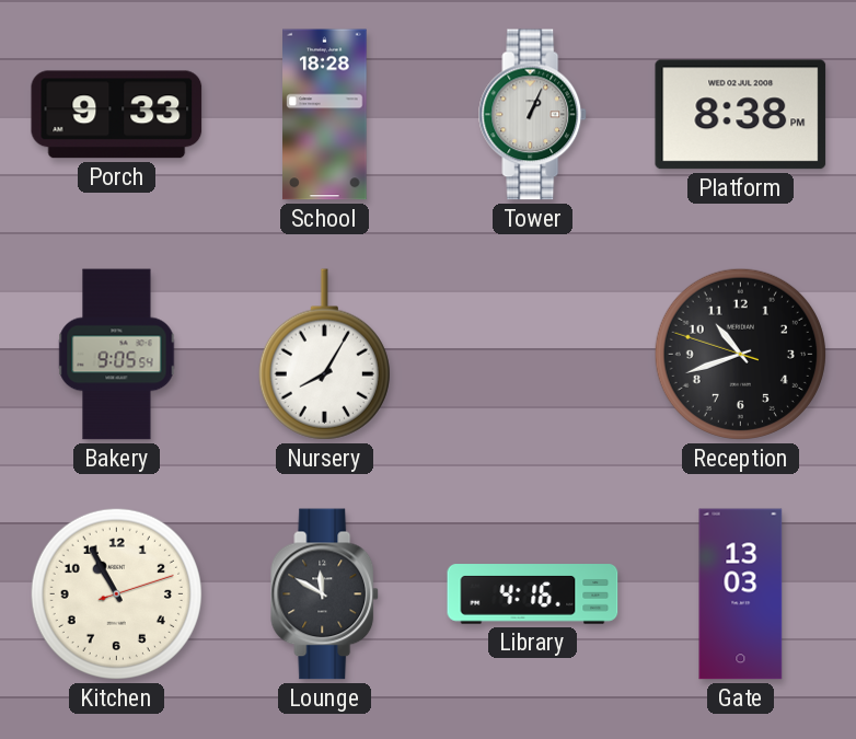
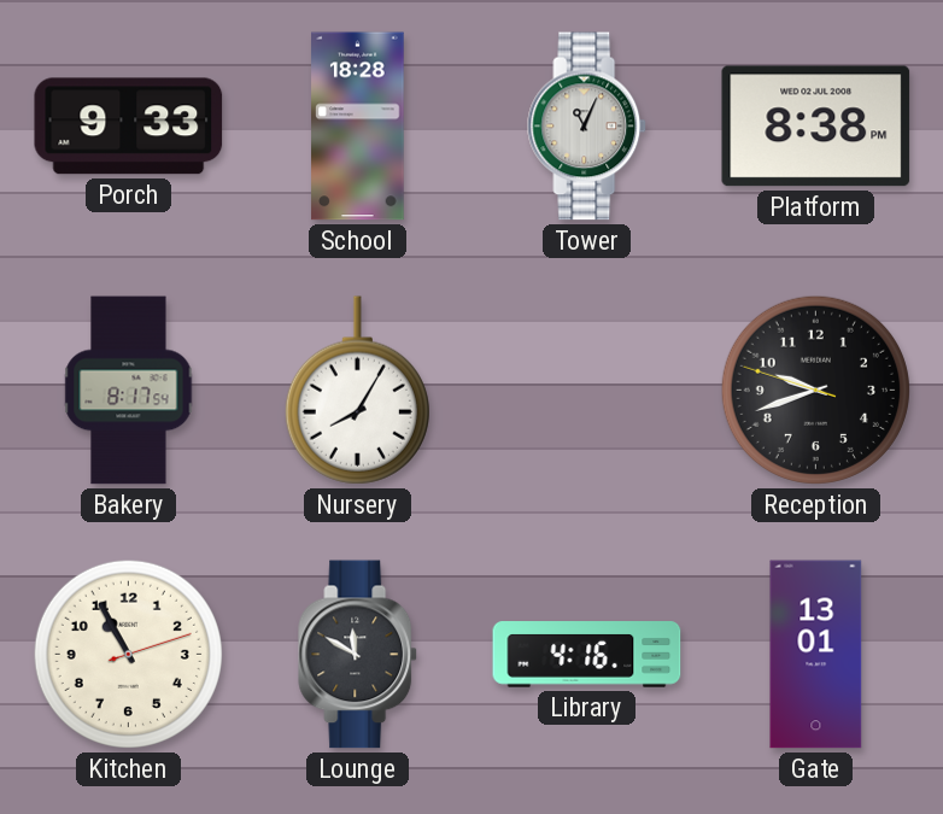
Tower: 1:04 -> 11:04 (587, 127)
Bakery: 9:05 -> 8:17 (129, 391)
Reception: 10:41 -> 9:41 (815, 390)
Gate: 13:03 -> 13:01 (816, 655)
